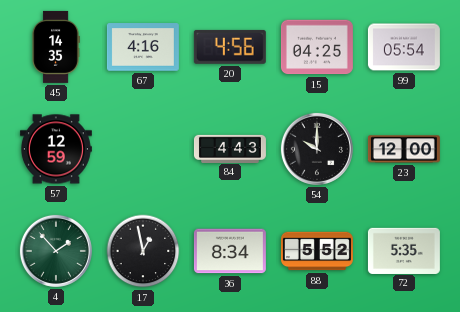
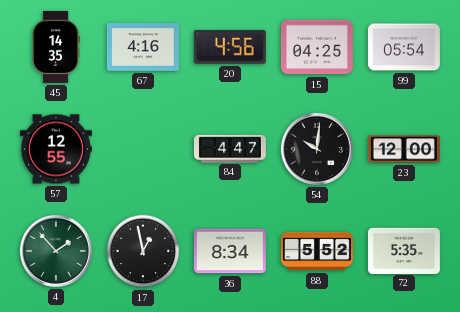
57: 12:59 -> 12:55 (56, 149)
84: 4:43 -> 4:47 (230, 148)
54: 10:00 -> 10:01 (317, 149)
